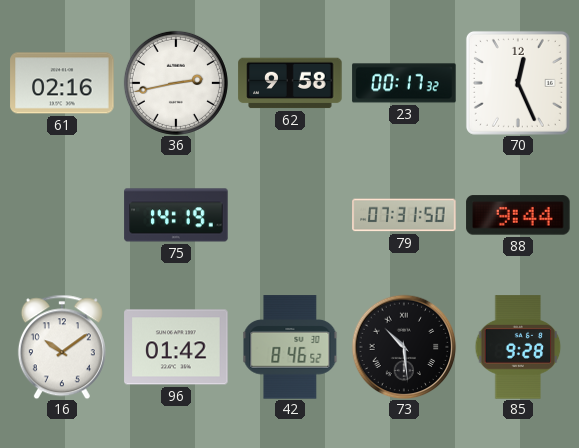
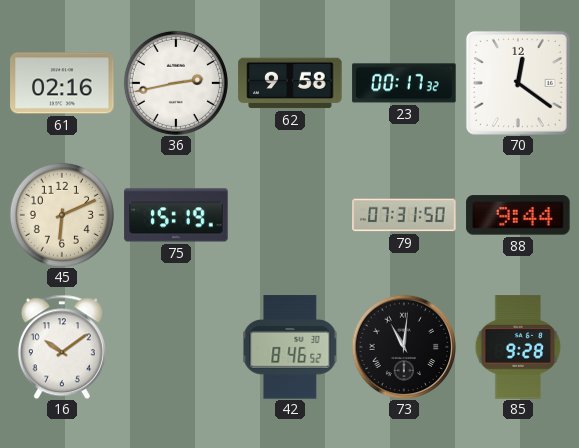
70: 12:26 -> 12:21 (518, 83)
45: none -> 6:11 (62, 215)
75: 14:19 -> 15:19 (176, 215)
96: 01:42 -> none (176, 347)
73: 10:29 -> 11:01 (404, 347)
